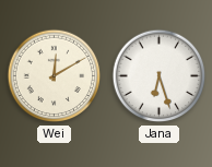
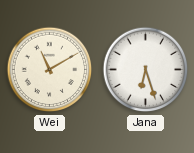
Wei: 12:10 -> 11:10 (50, 70)
